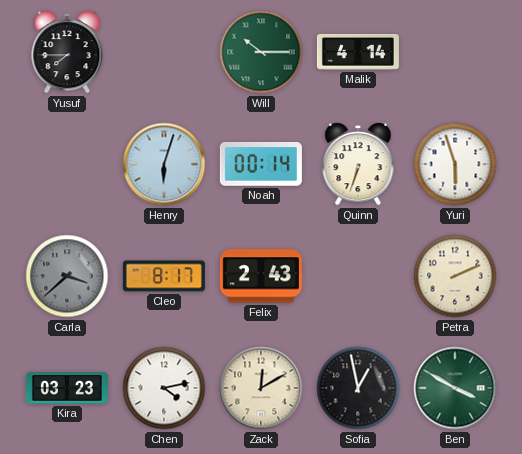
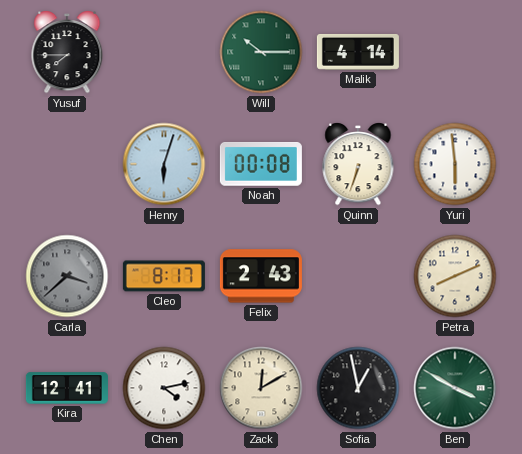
Noah: 00:14 -> 00:08 (261, 164)
Yuri: 5:57 -> 5:59 (455, 164)
Petra: 2:11 -> 8:11 (455, 276)
Kira: 03:23 -> 12:41 (67, 388)
